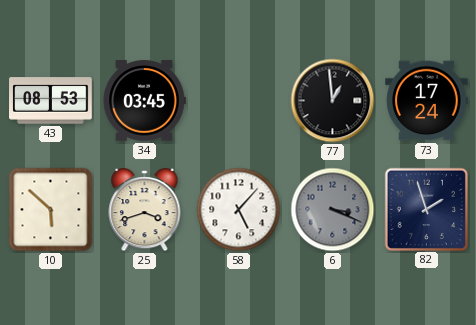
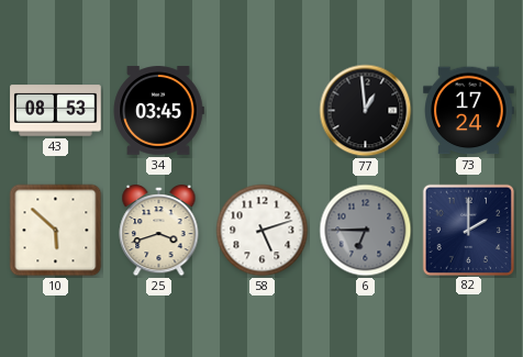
58: 5:07 -> 5:12 (263, 231)
6: 3:19 -> 6:45 (366, 231)
82: 1:57 -> 2:00 (468, 230)
